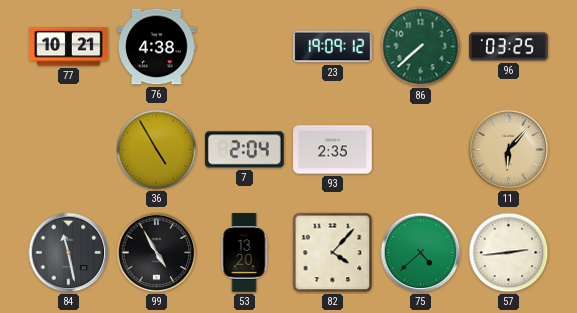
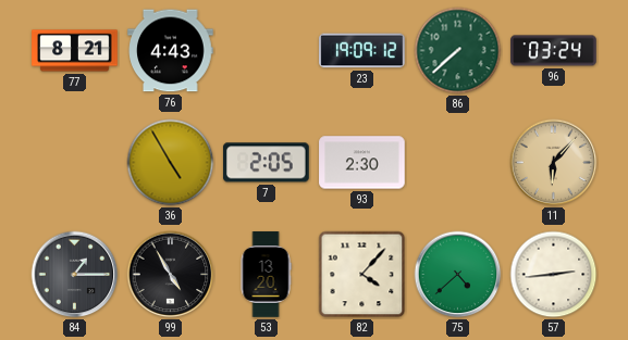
77: 10:21 -> 8:21 (75, 51)
76: 4:38 -> 4:43 (171, 51)
96: 03:25 -> 03:24 (554, 51)
7: 2:04 -> 2:05 (267, 163)
93: 2:35 -> 2:30 (362, 163)
84: 11:28 -> 1:15 (75, 275)
